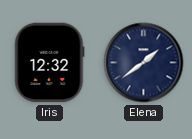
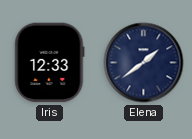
Iris: 12:32 -> 12:33 (50, 63)
